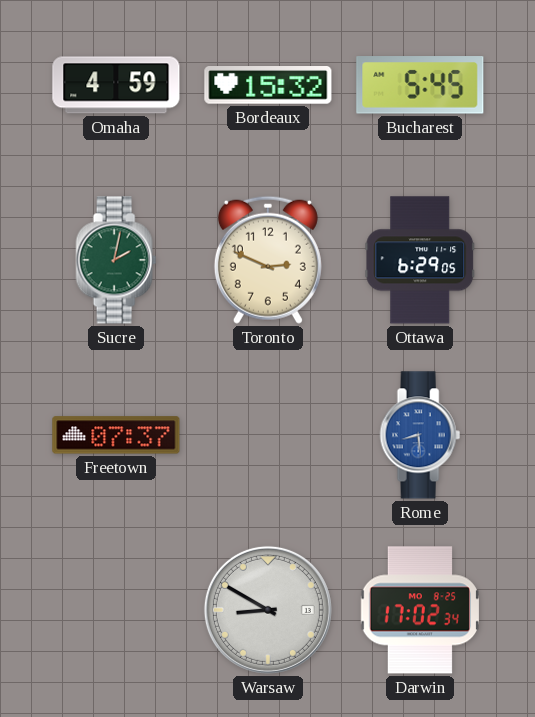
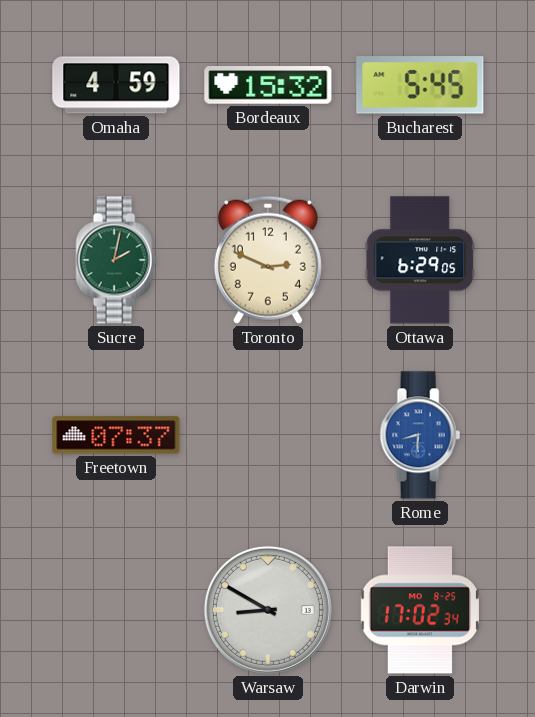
Rome: 8:29 -> 8:31 (420, 435)
